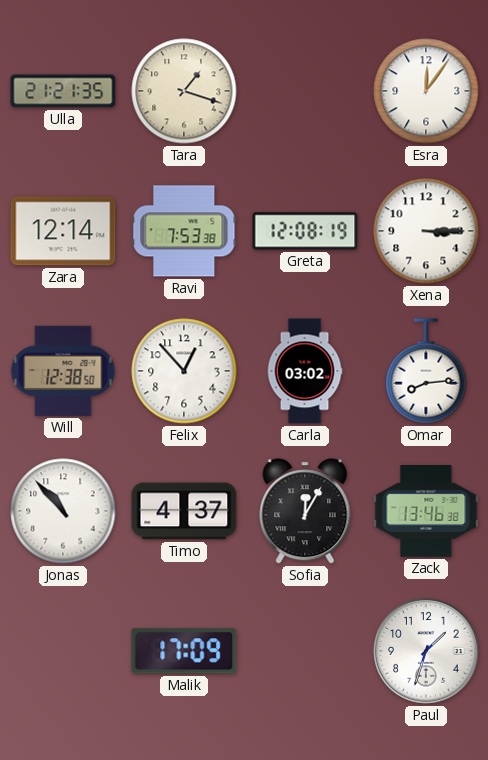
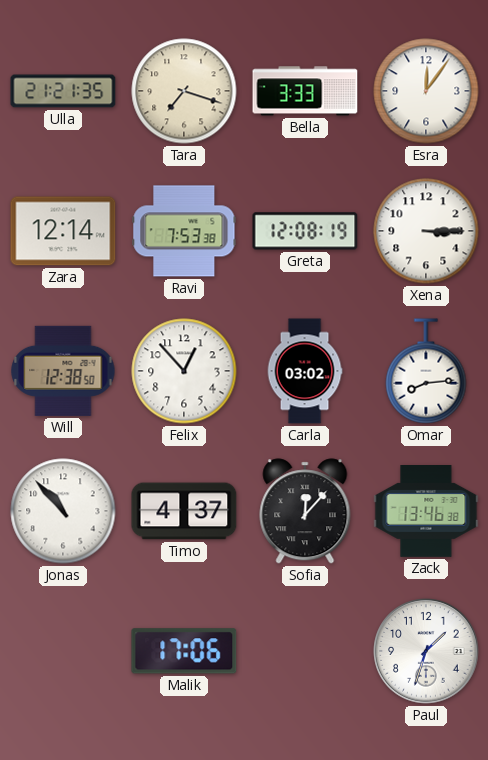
Tara: 1:18 -> 7:18 (184, 91)
Bella: none -> 3:33 (305, 91)
Sofia: 12:05 -> 12:07 (305, 511)
Malik: 17:09 -> 17:06 (184, 651)
